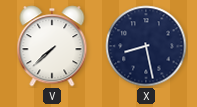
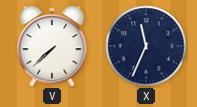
X: 8:28 -> 11:34 (146, 46)
